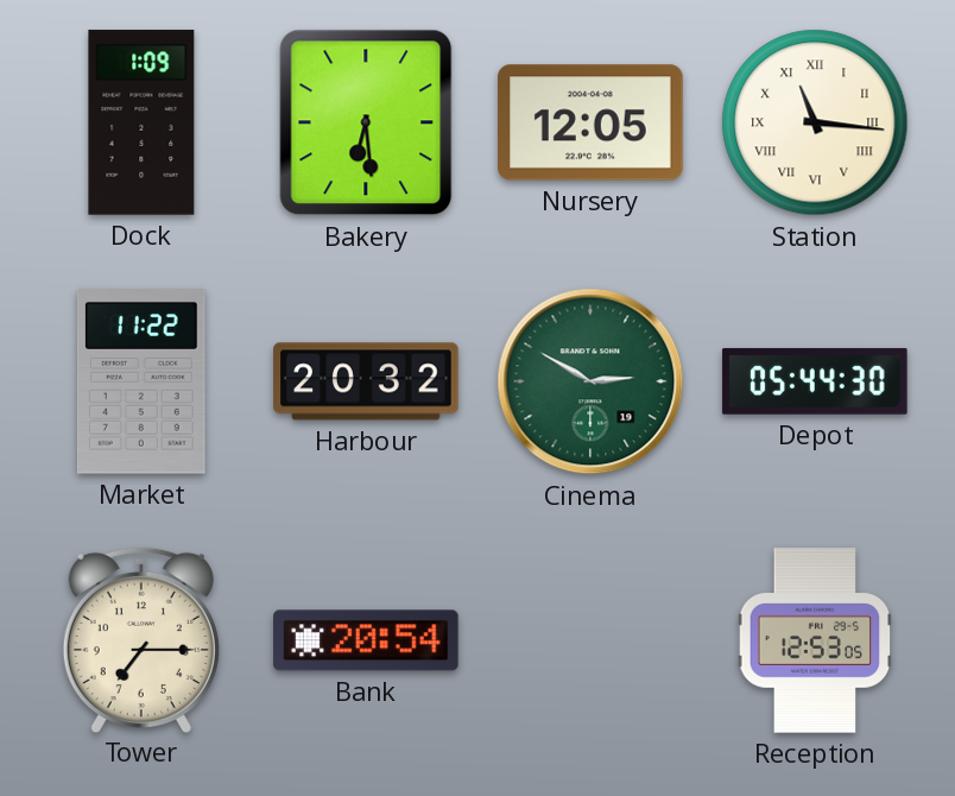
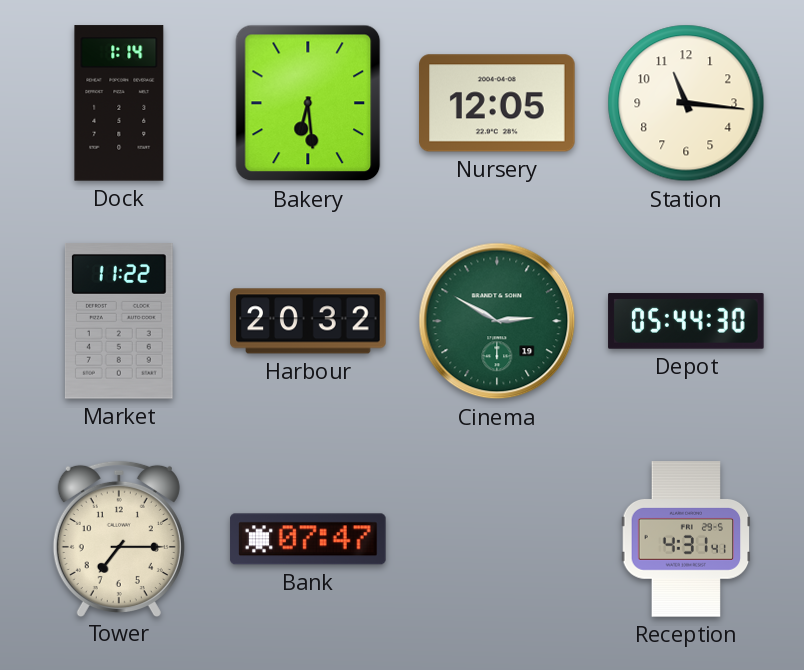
Dock: 1:09 -> 1:14 (119, 103)
Station numerals: Roman -> Arabic (686, 103)
Bank: 20:54 -> 07:47 (308, 539)
Reception: 12:53 -> 4:31 (686, 539)
